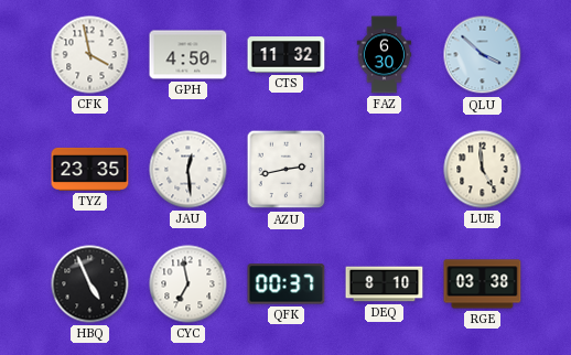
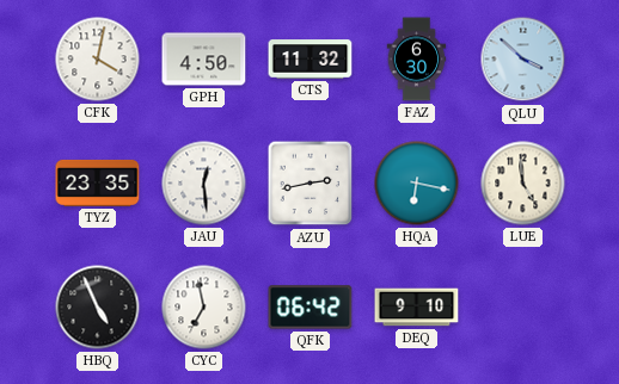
CFK: 3:58 -> 4:02 (98, 60)
HQA: none -> 6:17 (417, 184)
QFK: 00:37 -> 06:42 (311, 308)
DEQ: 8:10 -> 9:10 (417, 308)
RGE: 03:38 -> none (483, 284)
